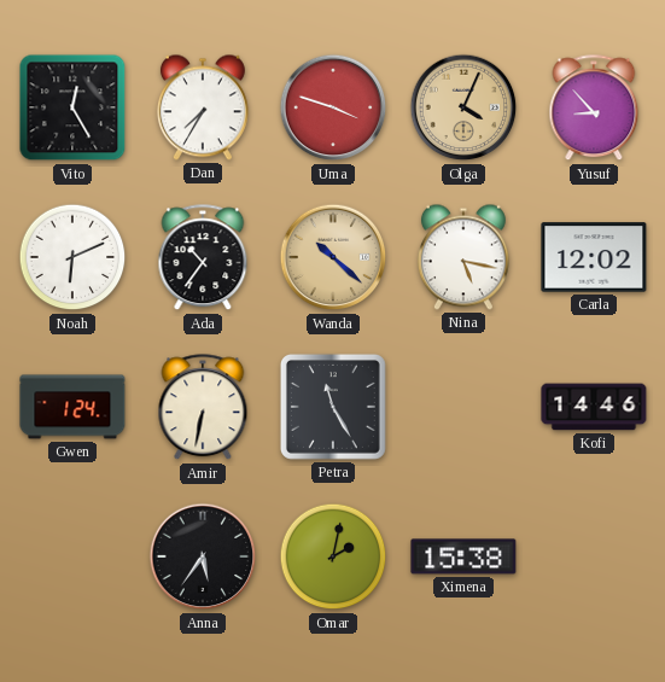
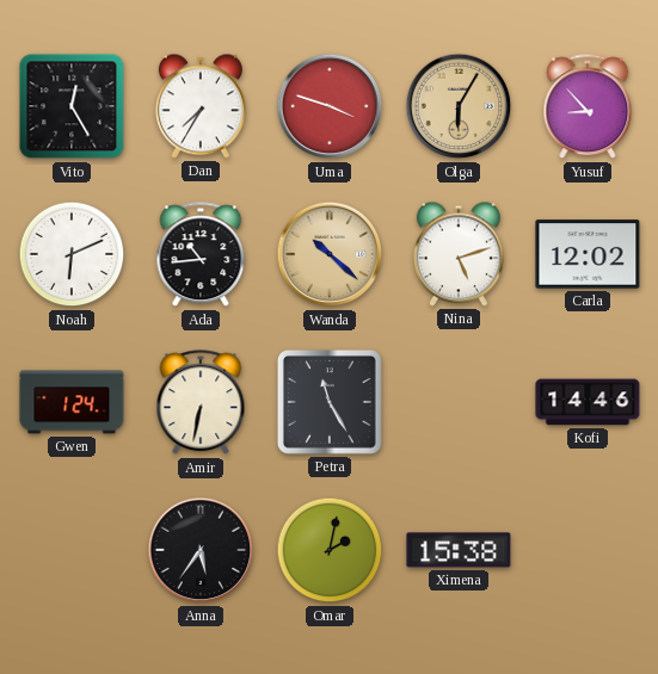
Olga: 4:04 -> 6:05 (459, 106)
Ada: 10:36 -> 10:44 (201, 255)
Nina: 5:17 -> 5:12 (459, 254)
